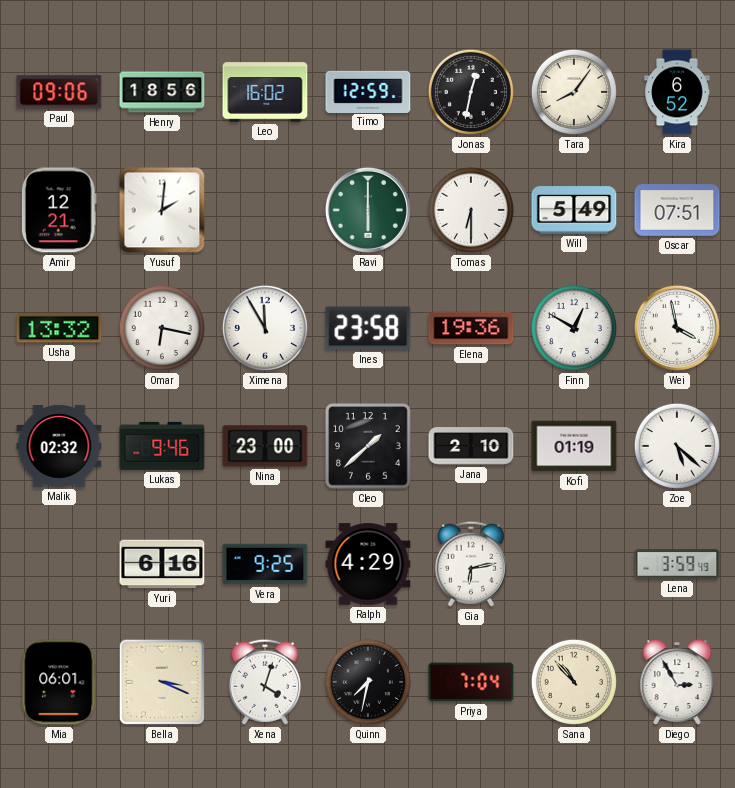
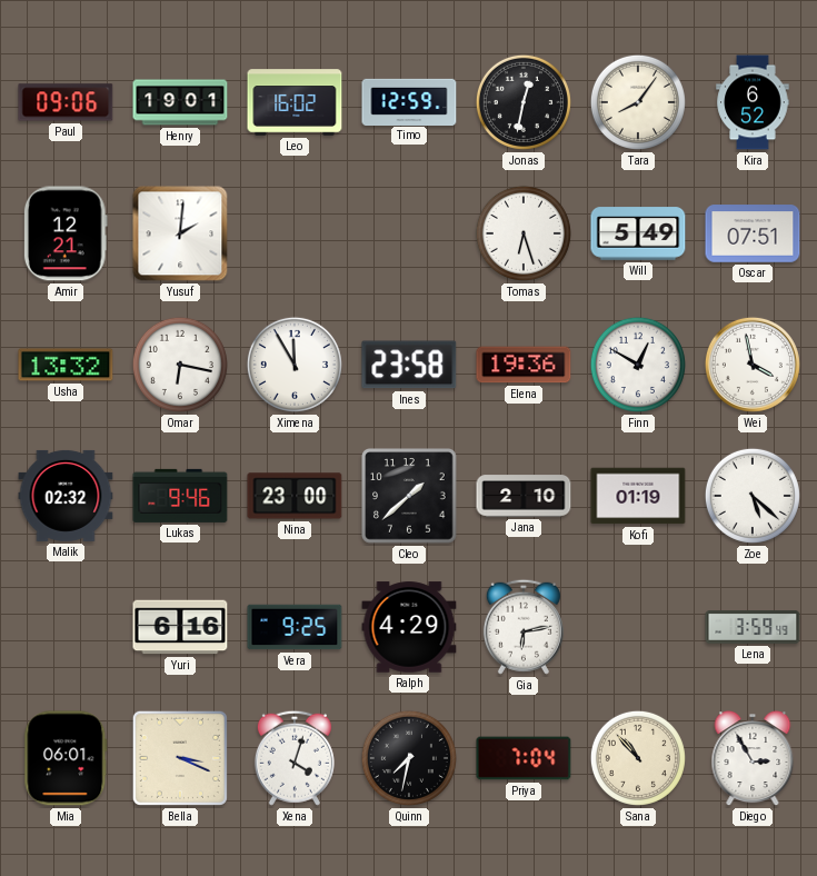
Henry: 18:56 -> 19:01 (180, 102)
Ravi: 6:00 -> none (368, 210)
Tomas: 6:30 -> 6:27 (524, 233)
